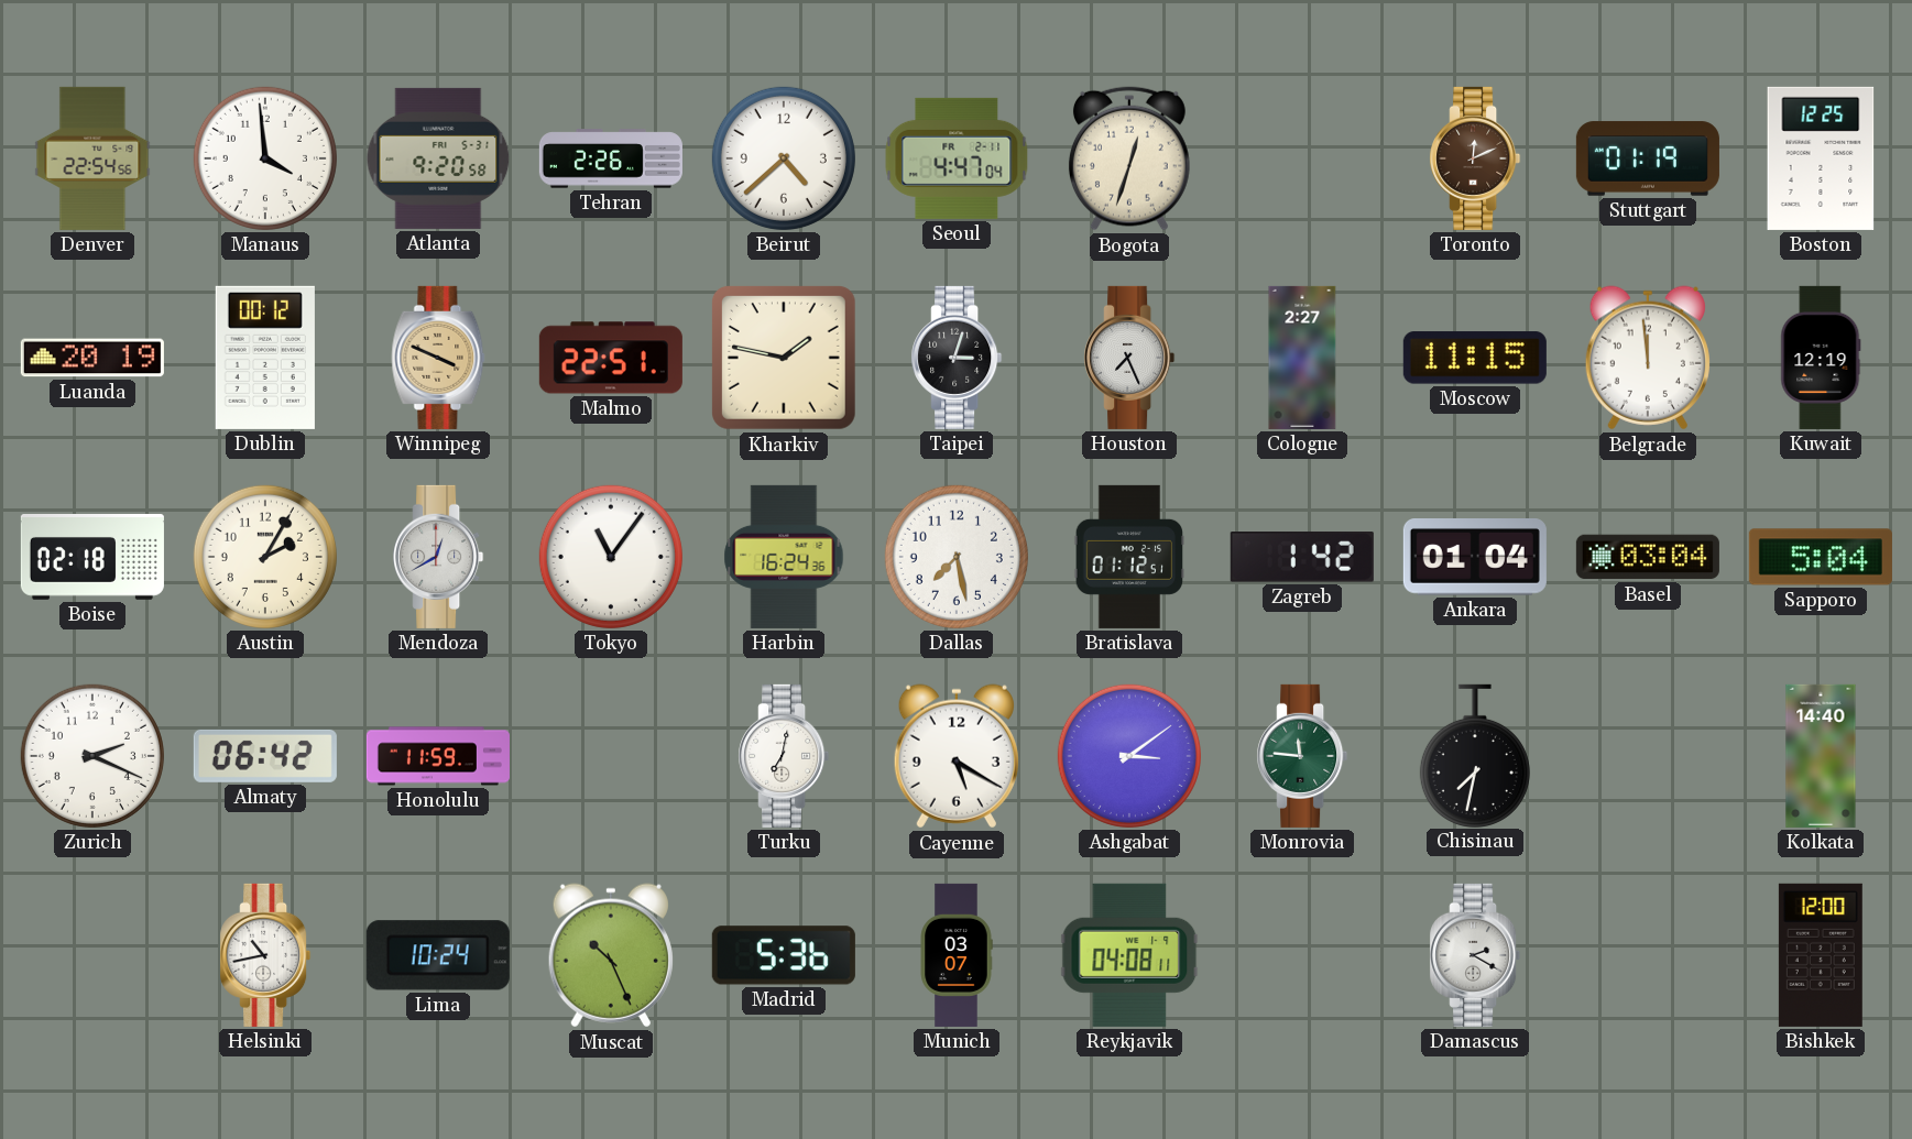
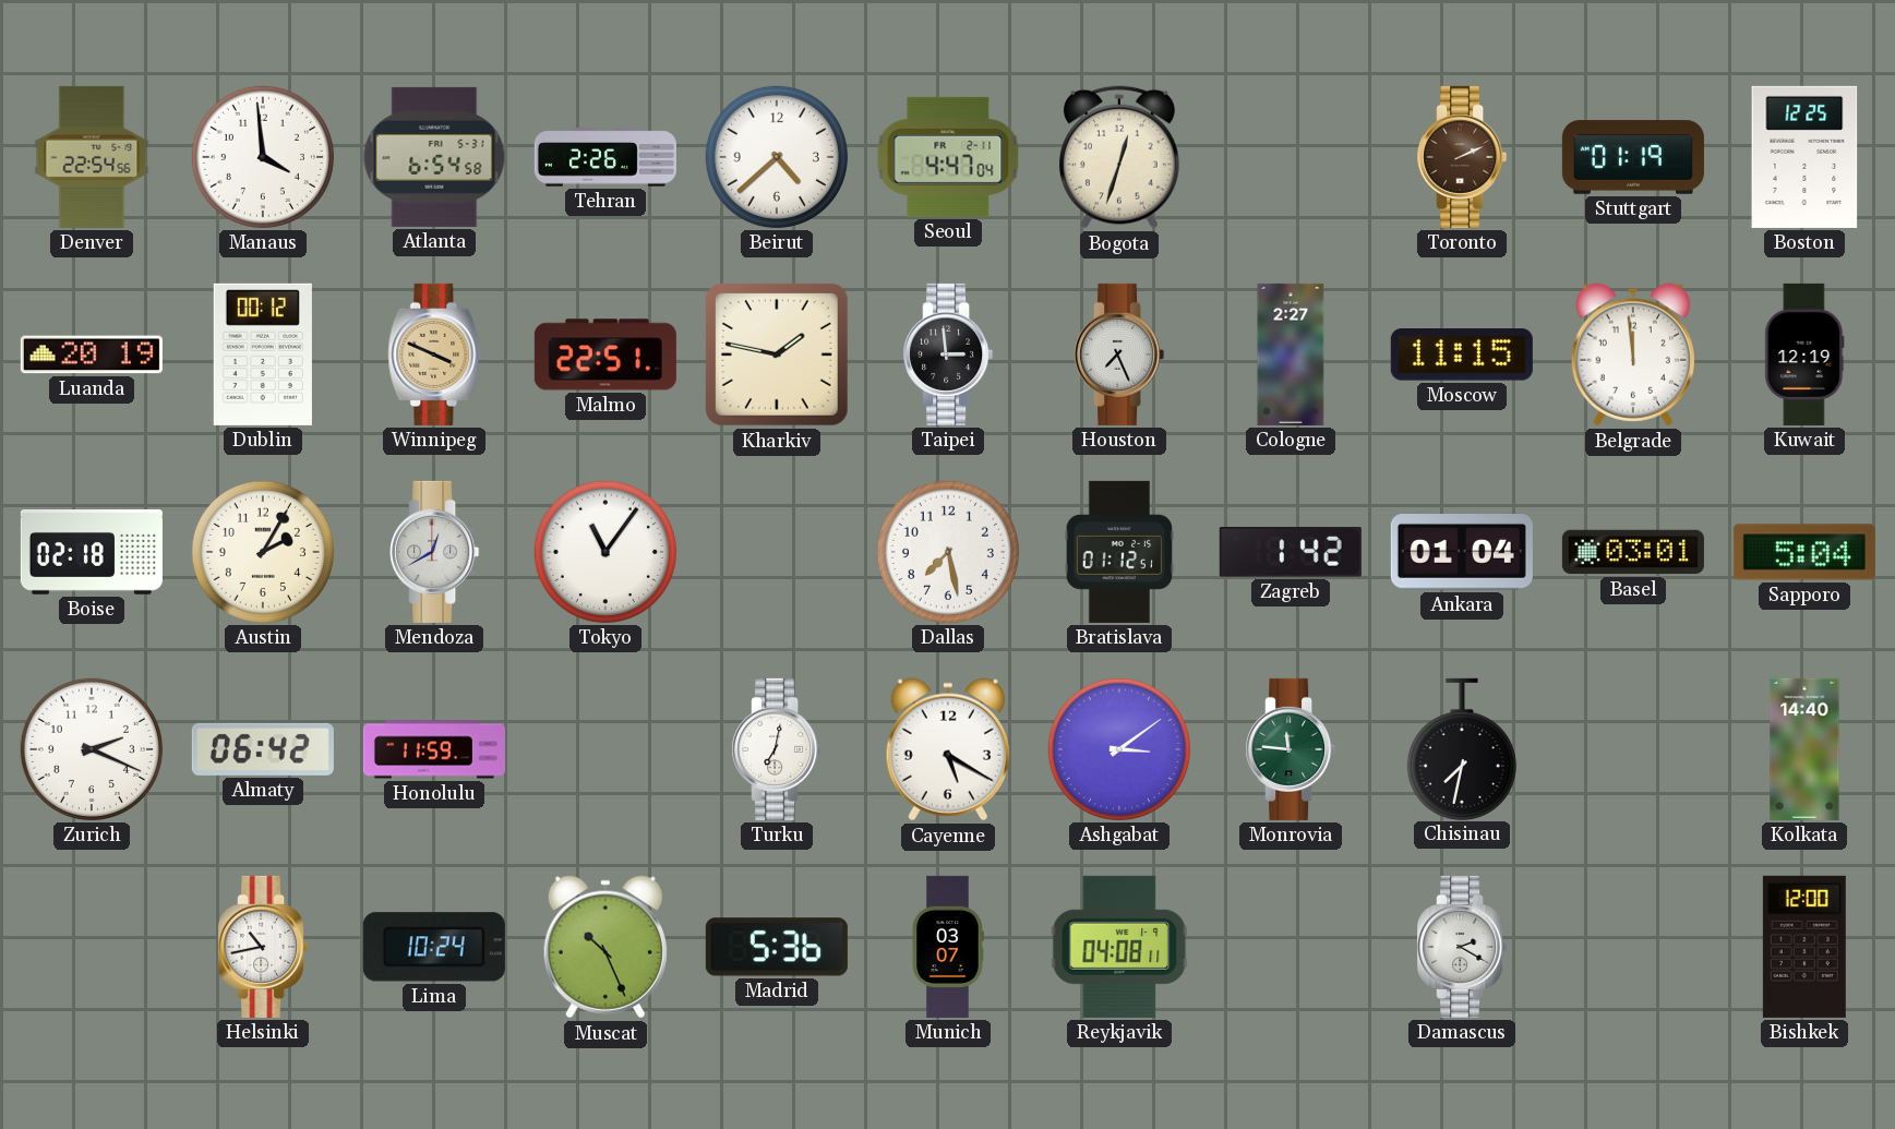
Atlanta: 9:20 -> 6:54 (434, 157)
Toronto: 12:11 -> 2:11 (1462, 157)
Taipei: 3:03 -> 2:59 (948, 355)
Harbin: 16:24 -> none (784, 557)
Basel: 03:04 -> 03:01 (1633, 552)
